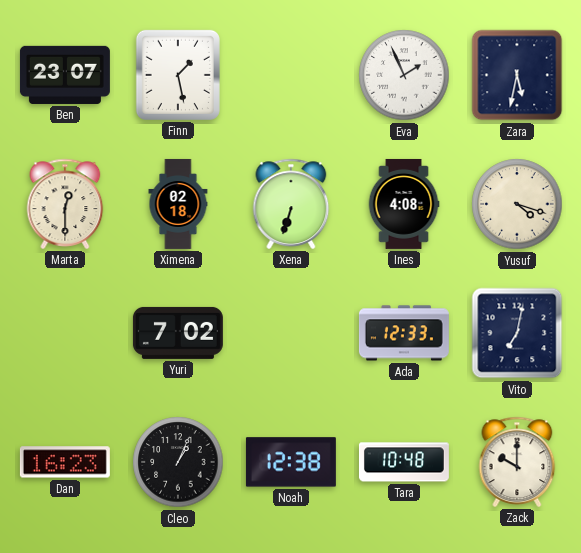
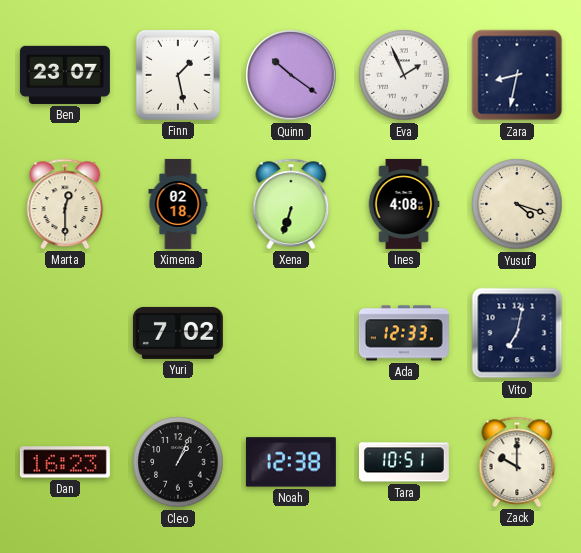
Quinn: none -> 10:21 (291, 75)
Zara: 5:32 -> 8:32 (517, 75)
Tara: 10:48 -> 10:51 (404, 462)
